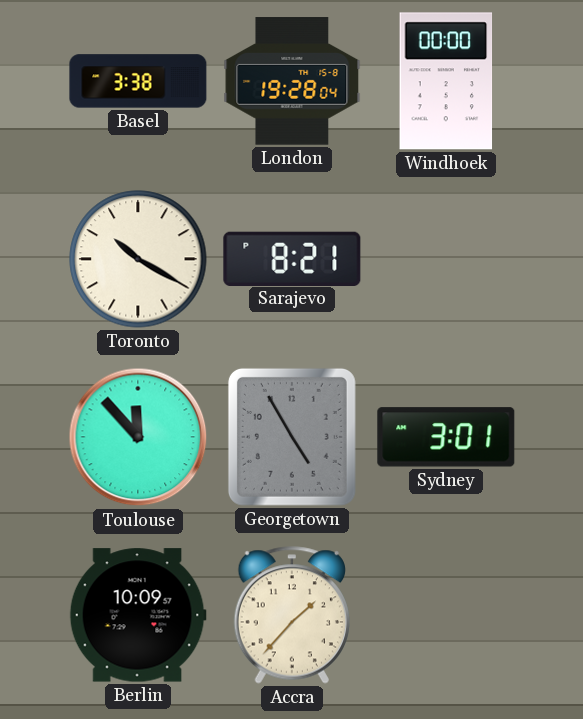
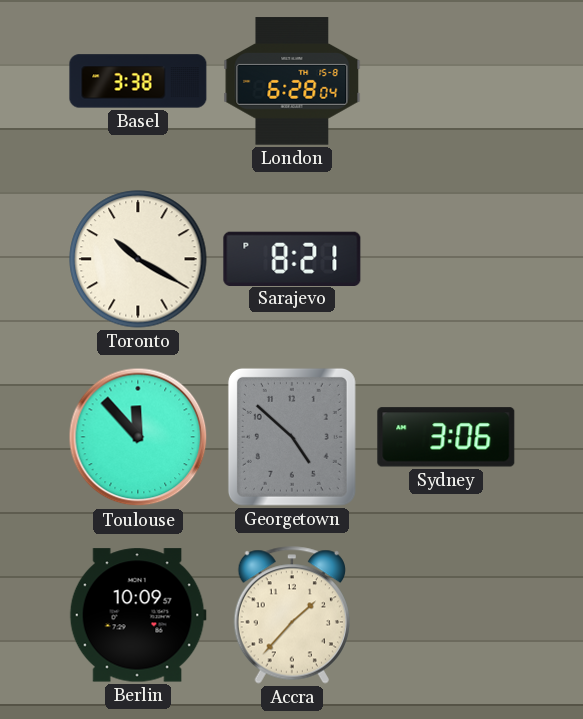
London: 19:28 -> 6:28 (292, 81)
Windhoek: 00:00 -> none (446, 81)
Georgetown: 4:55 -> 4:52 (292, 437)
Sydney: 3:01 -> 3:06 (446, 437)
